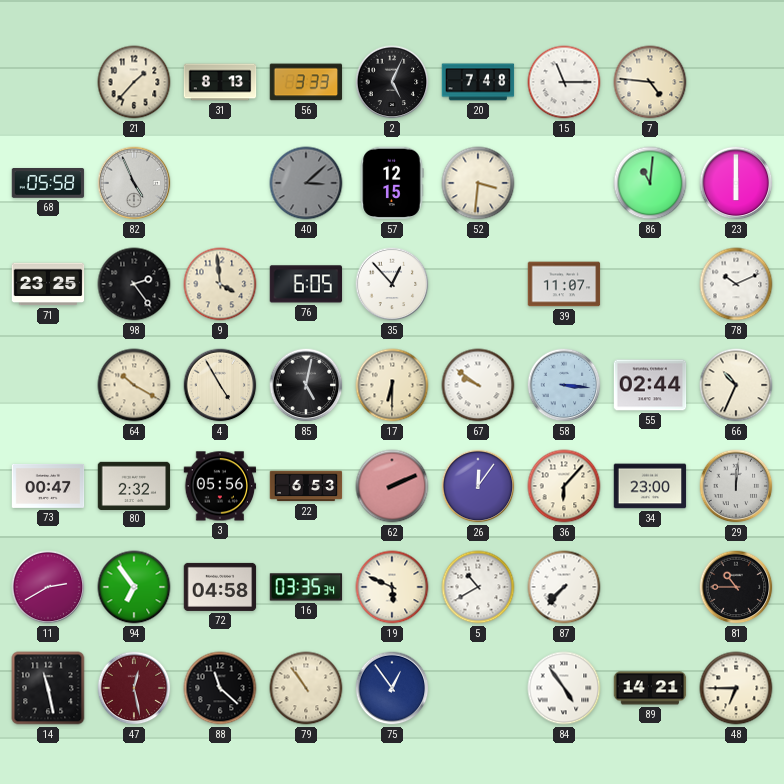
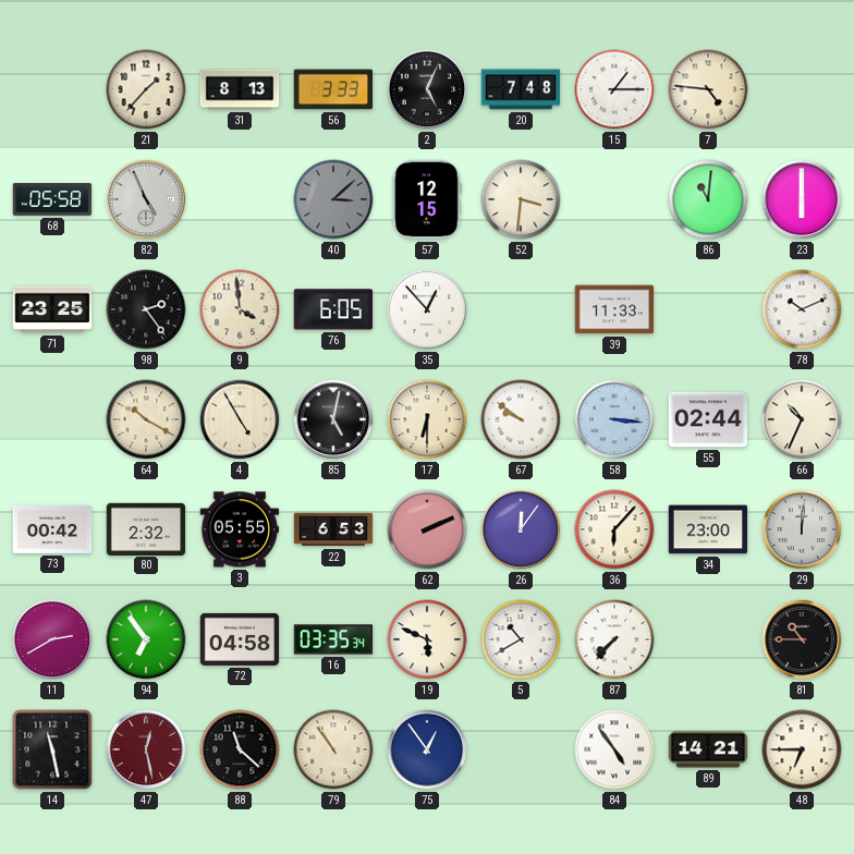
15: 11:15 -> 1:15 (614, 89)
39: 11:07 -> 11:33 (614, 309)
73: 00:47 -> 00:42 (52, 529)
3: 05:56 -> 05:55 (240, 529)
